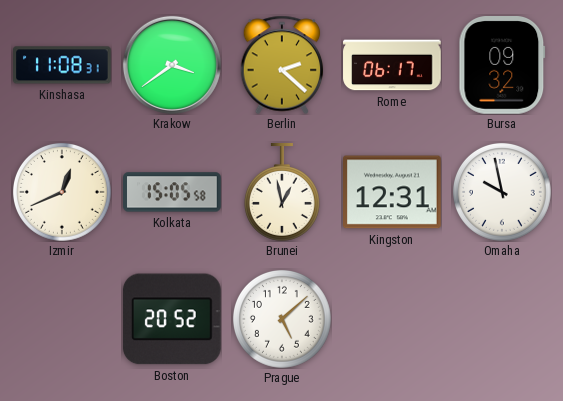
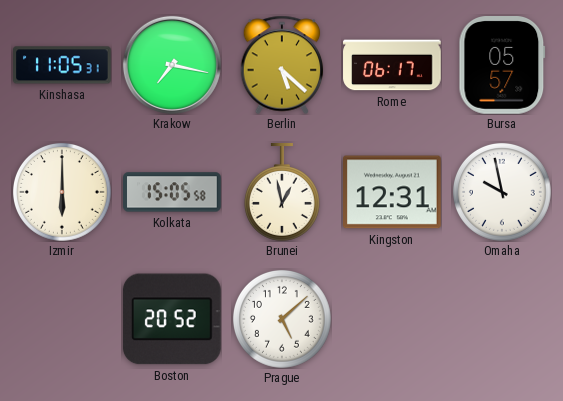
Kinshasa: 11:08 -> 11:05 (63, 65)
Krakow: 3:39 -> 7:17 (172, 65)
Berlin: 2:22 -> 5:22 (282, 65)
Bursa: 09:32 -> 05:57 (502, 66)
Izmir: 12:41 -> 6:00 (62, 192)
